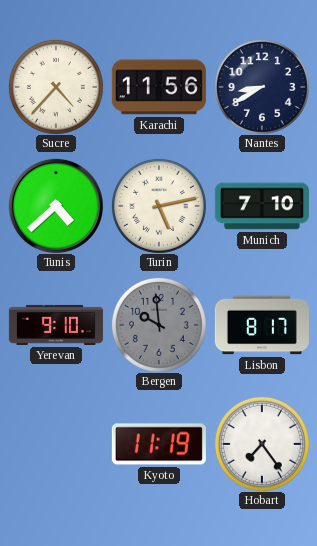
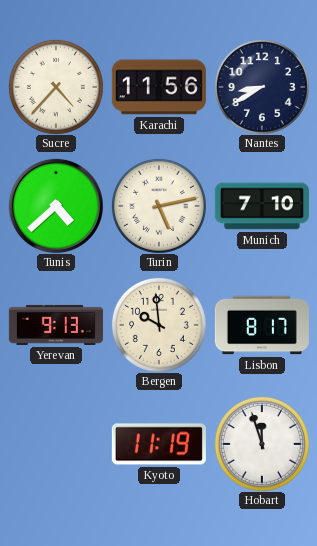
Yerevan: 9:10 -> 9:13 (56, 325)
Bergen dial: grey -> cream (159, 325)
Hobart: 7:24 -> 11:57 (262, 444)
